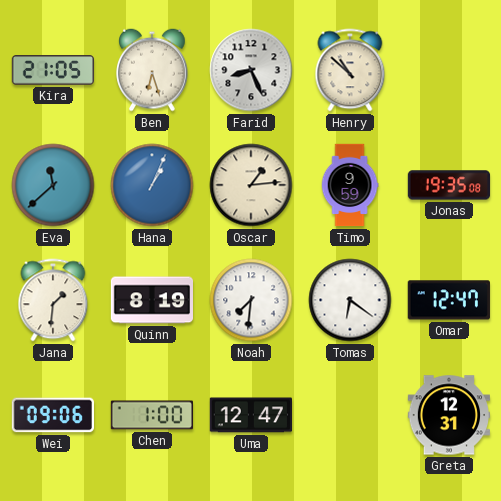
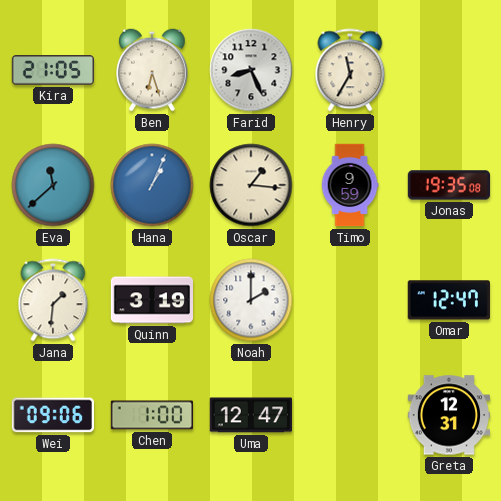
Henry: 10:52 -> 11:35 (350, 70)
Oscar: 1:14 -> 1:16 (251, 185)
Quinn: 8:19 -> 3:19 (151, 300)
Noah: 7:31 -> 2:00 (251, 300)
Tomas: 6:21 -> none (350, 300)
